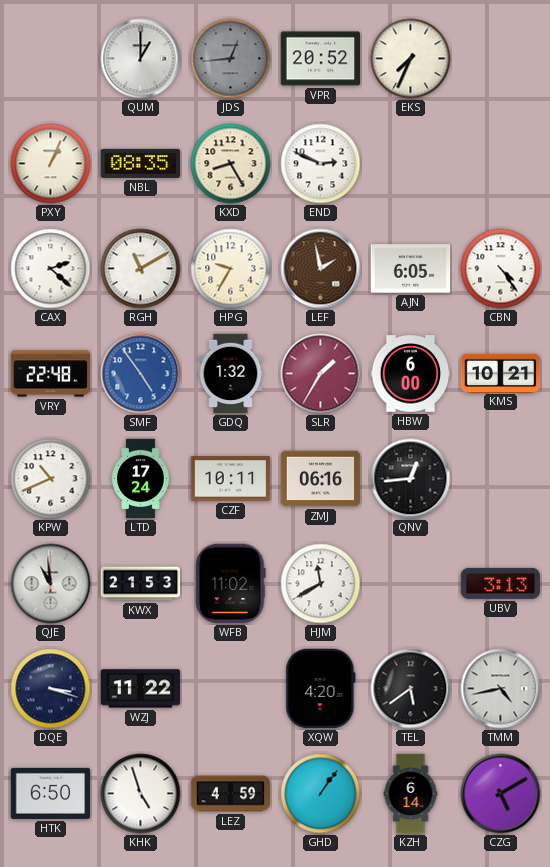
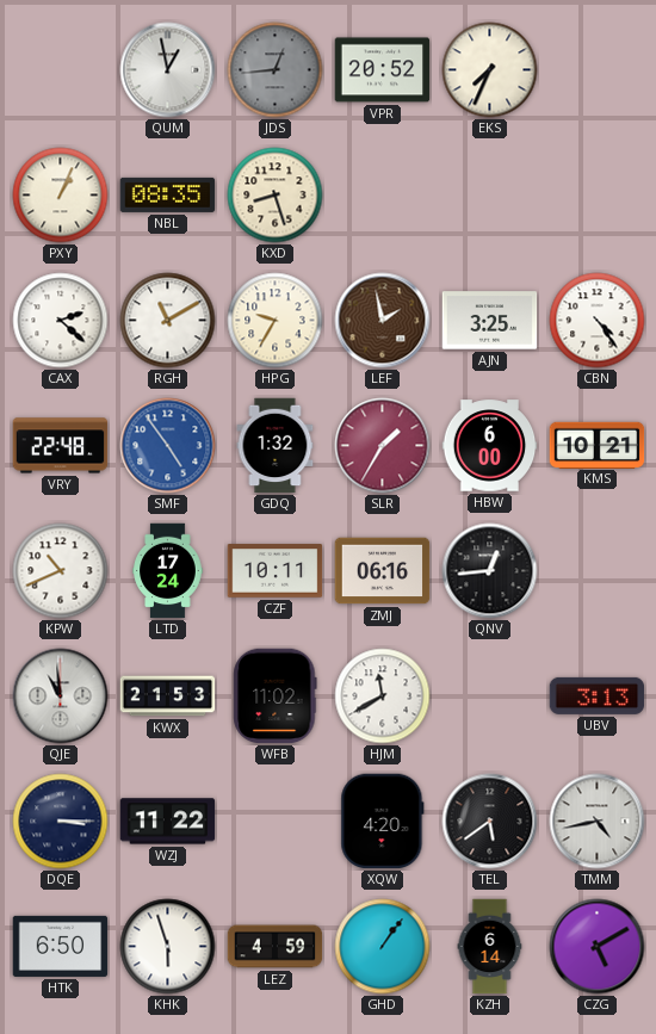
QUM: 1:00 -> 12:58 (168, 70)
KXD: 8:25 -> 8:27 (276, 196)
END: 2:49 -> none (321, 164)
AJN: 6:05 -> 3:25 (490, 321)
DQE: 3:18 -> 3:15 (61, 822)
KHK: 4:57 -> 5:57 (168, 947)
